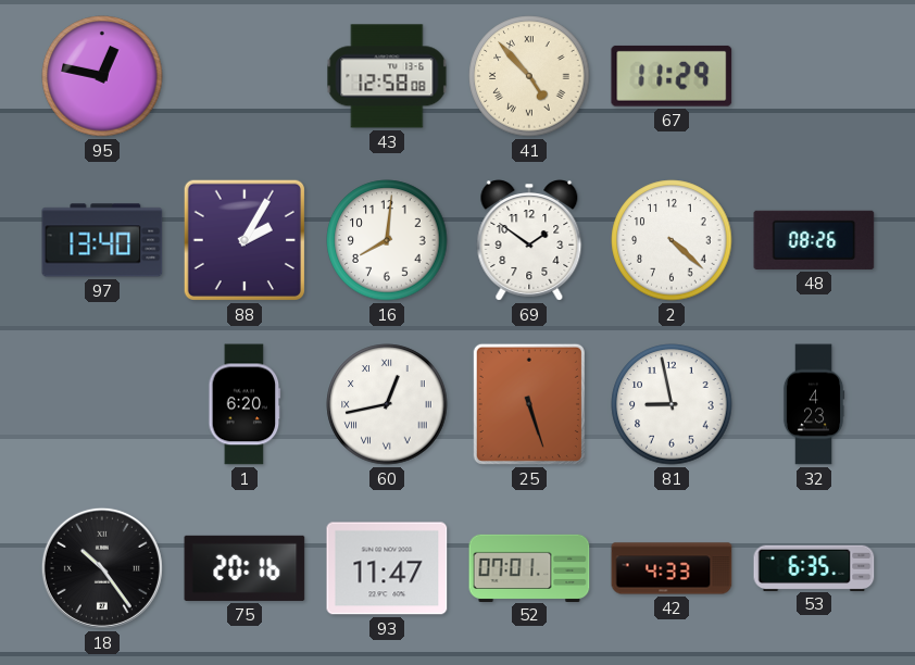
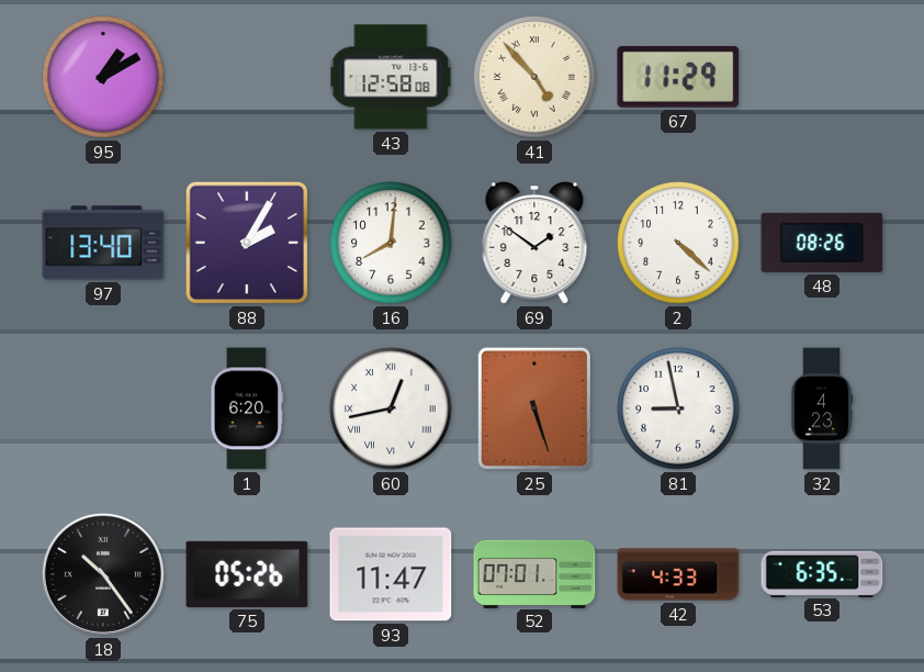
95: 12:47 -> 1:10 (103, 77)
75: 20:16 -> 05:26 (247, 574)
